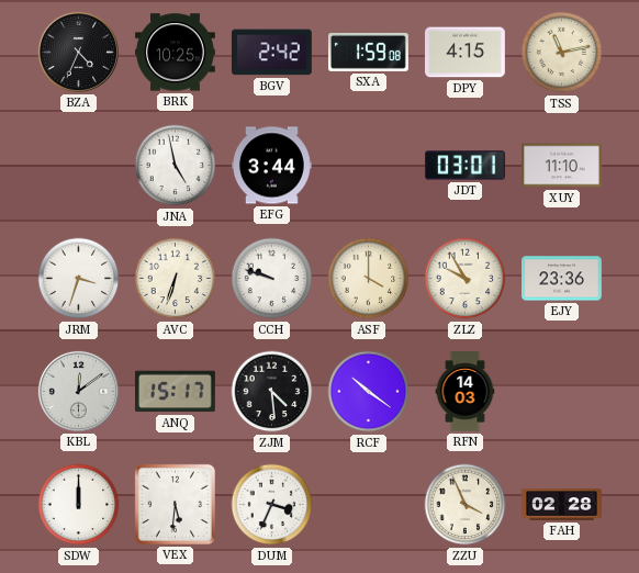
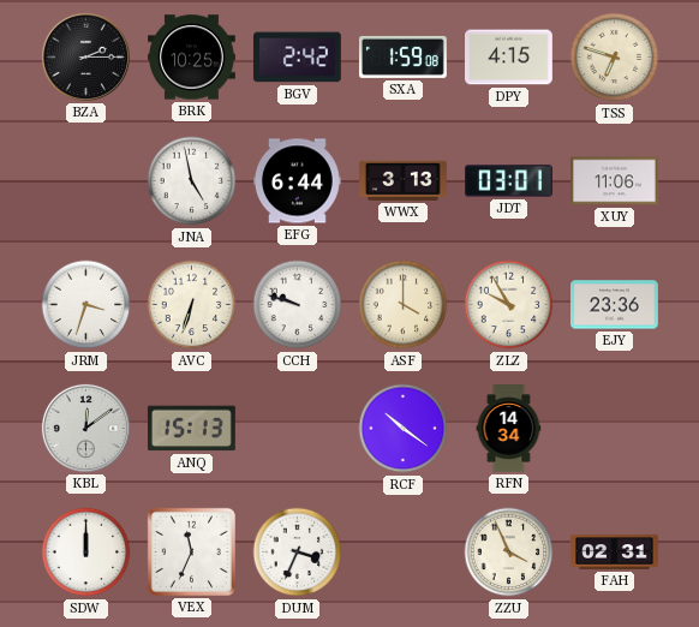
BZA: 4:34 -> 2:15 (85, 56)
TSS: 11:13 -> 6:48 (615, 58)
EFG: 3:44 -> 6:44 (298, 181)
WWX: none -> 3:13 (404, 180)
XUY: 11:10 -> 11:06 (615, 181)
ANQ: 15:17 -> 15:13 (191, 429)
ZJM: 4:29 -> none (272, 392)
RFN: 14:03 -> 14:34 (509, 429)
VEX: 5:31 -> 11:34 (191, 551)
FAH: 02:28 -> 02:31 (615, 553)
